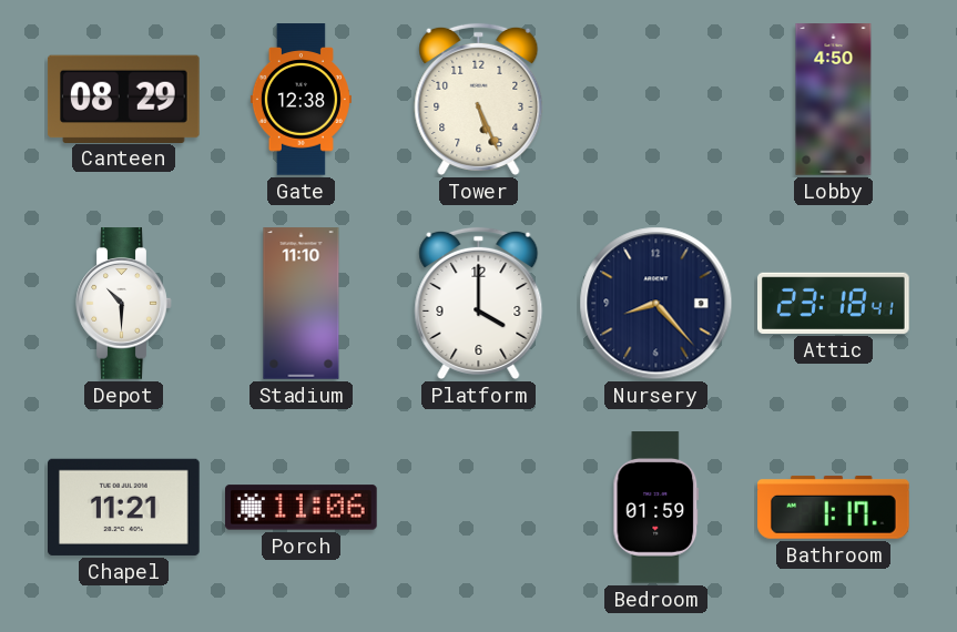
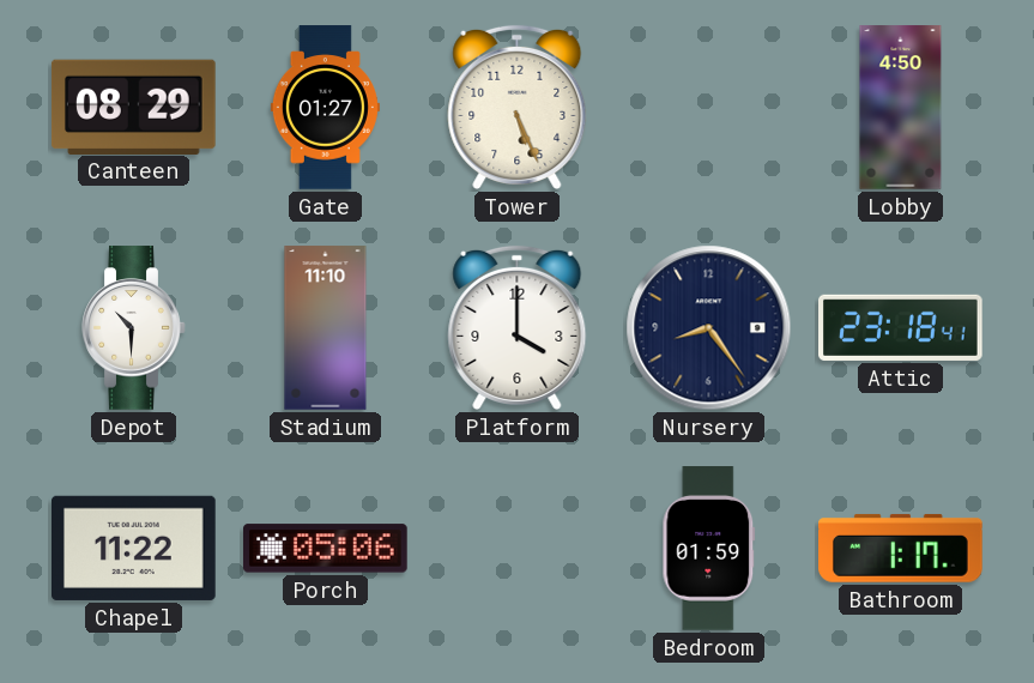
Gate: 12:38 -> 01:27 (325, 108)
Nursery: 8:23 -> 8:24 (709, 328)
Chapel: 11:21 -> 11:22 (134, 548)
Porch: 11:06 -> 05:06 (326, 549)
